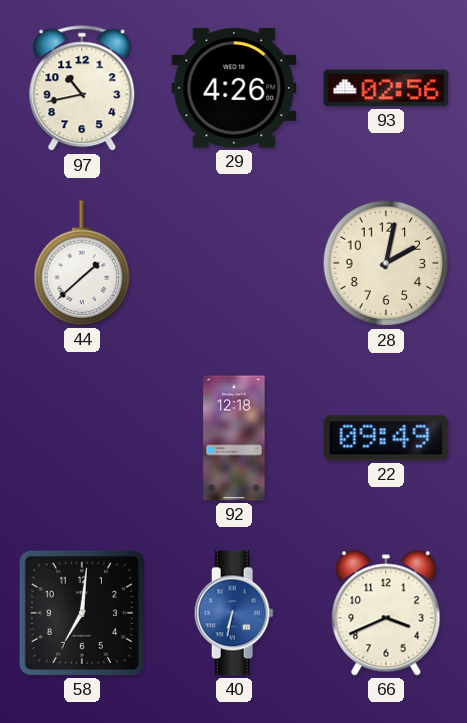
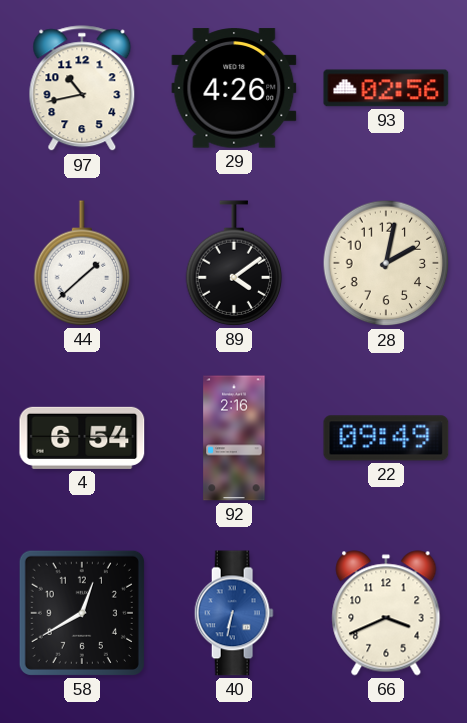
89: none -> 4:09 (234, 263)
4: none -> 6:54 (82, 438)
92: 12:18 -> 2:16 (234, 438)
58: 7:01 -> 12:40 (82, 613)
